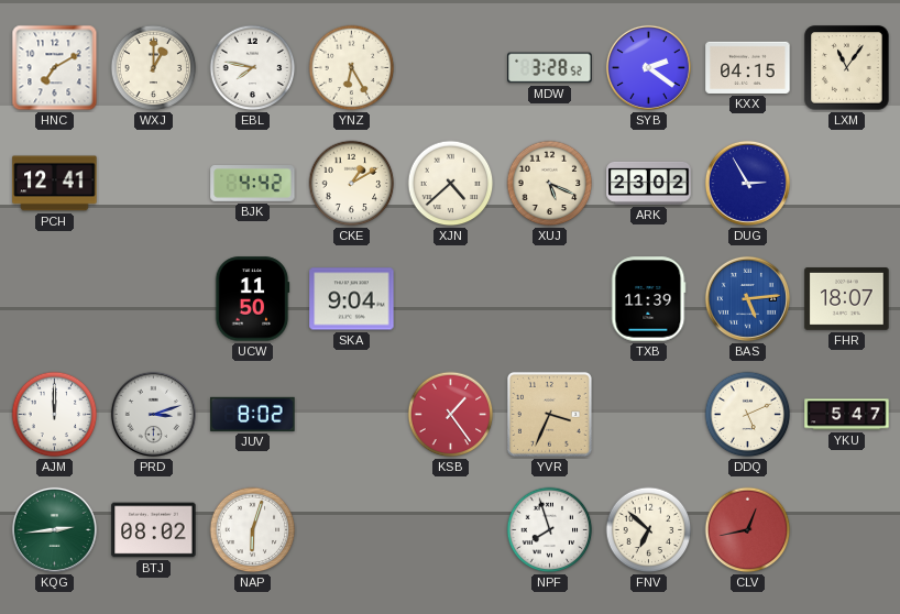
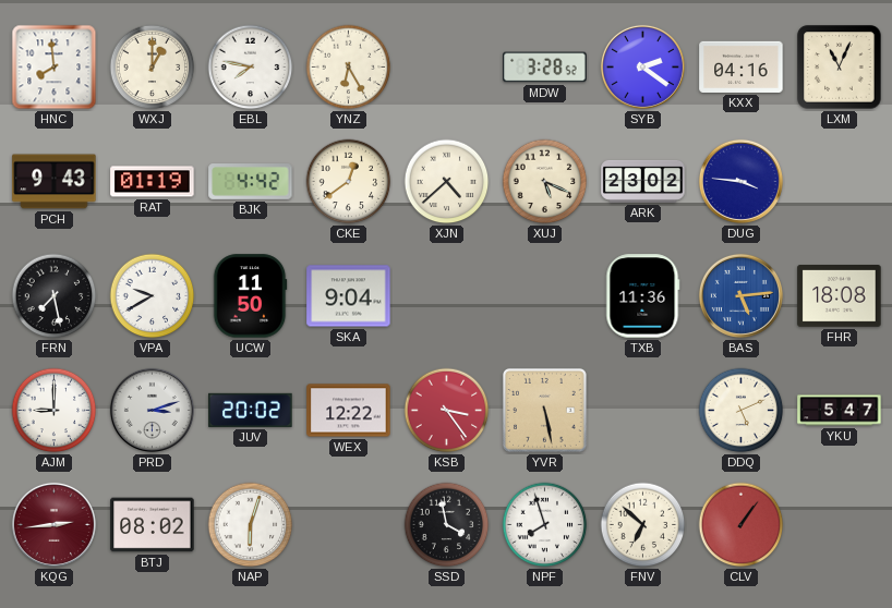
HNC: 7:10 -> 7:59 (55, 68)
KXX: 04:15 -> 04:16 (742, 66)
LXM: 11:06 -> 11:04 (840, 68)
PCH: 12:41 -> 9:43 (55, 182)
RAT: none -> 01:19 (153, 182)
CKE: 1:10 -> 12:39 (349, 182)
DUG: 2:55 -> 3:46 (740, 181)
FRN: none -> 7:28 (55, 296)
VPA: none -> 9:40 (153, 296)
TXB: 11:39 -> 11:36 (643, 296)
FHR: 18:07 -> 18:08 (840, 296)
AJM: 12:00 -> 9:00 (55, 411)
JUV: 8:02 -> 20:02 (251, 410)
WEX: none -> 12:22 (349, 411)
KSB: 1:24 -> 3:24 (447, 411)
YVR: 3:34 -> 5:28 (544, 410)
KQG dial: green -> burgundy (53, 524)
SSD: none -> 3:58 (447, 525)
CLV: 12:43 -> 1:06 (742, 525)
